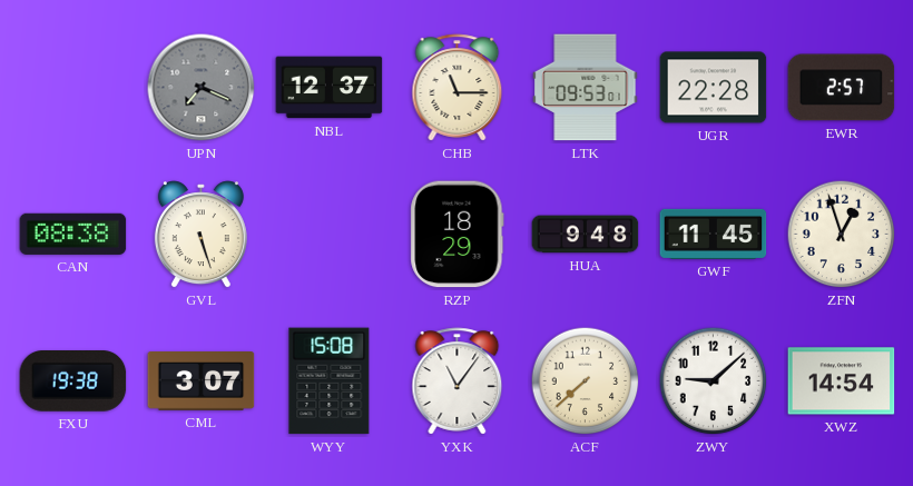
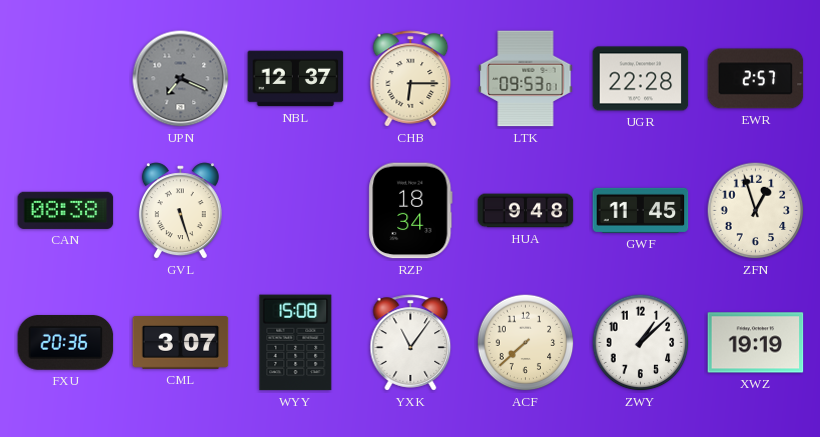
CHB: 11:15 -> 6:15 (411, 79)
RZP: 18:29 -> 18:34 (411, 211)
FXU: 19:38 -> 20:36 (66, 343)
ZWY: 9:08 -> 1:08 (641, 343)
XWZ: 14:54 -> 19:19 (756, 343)
